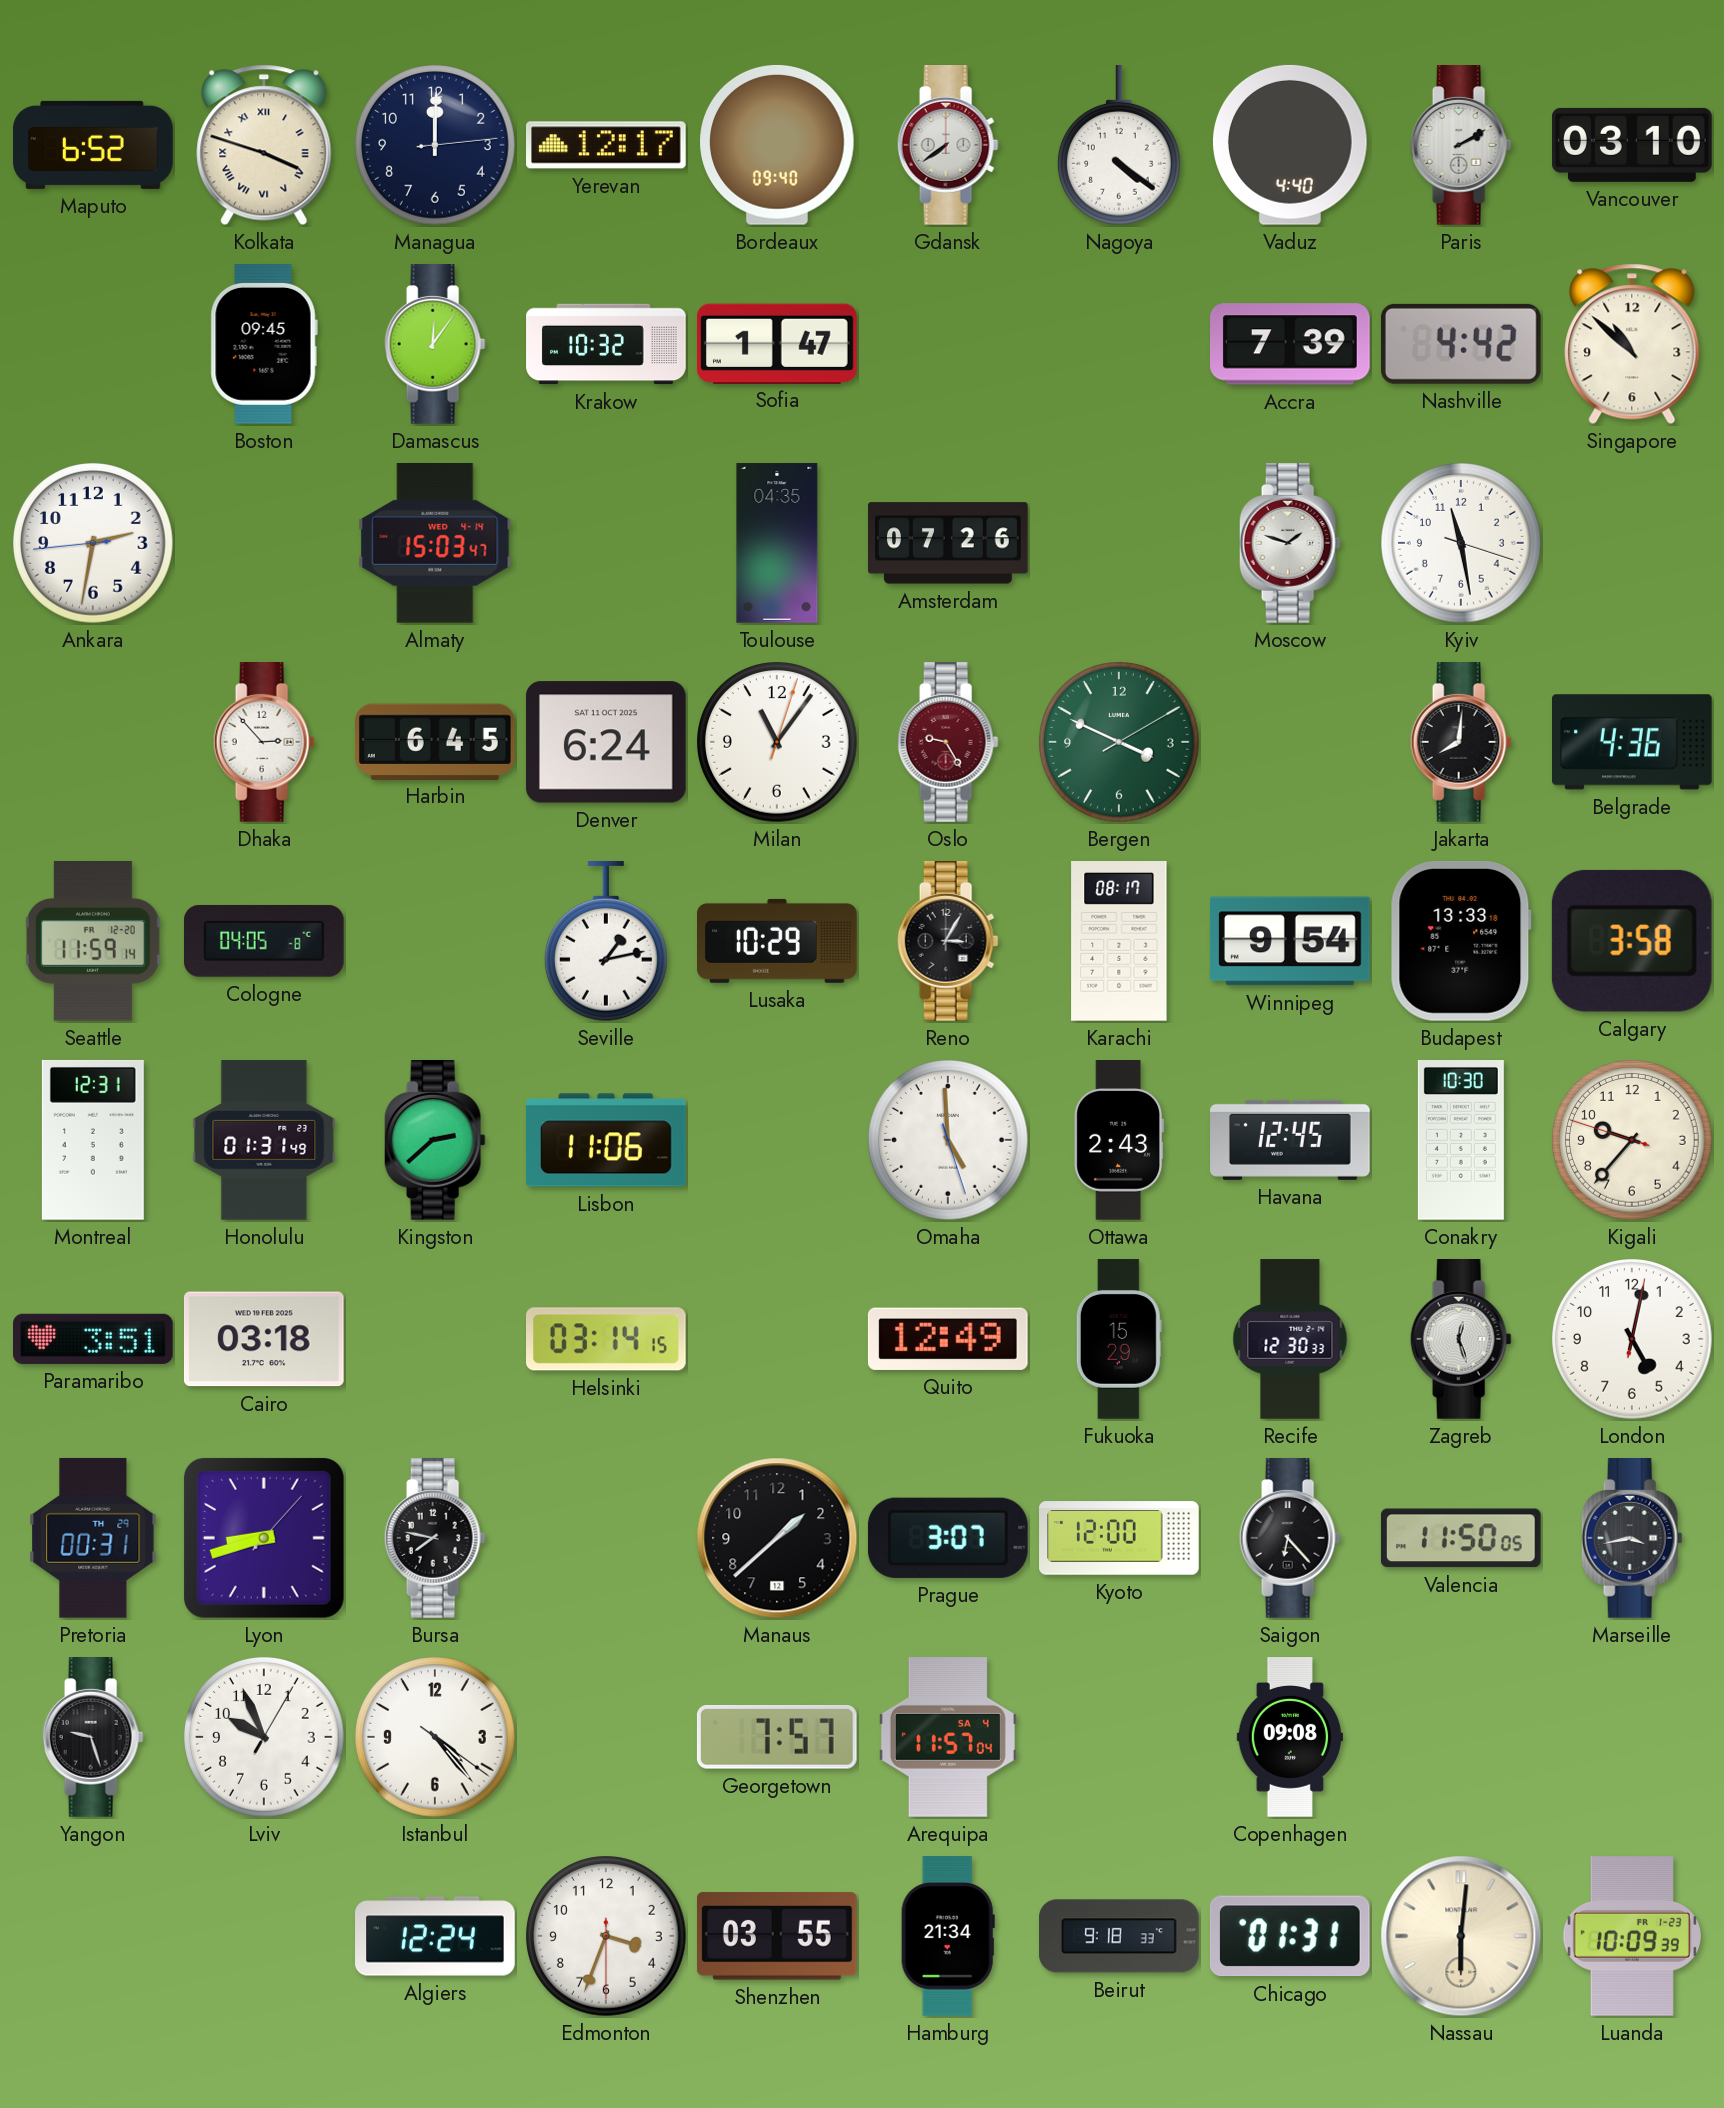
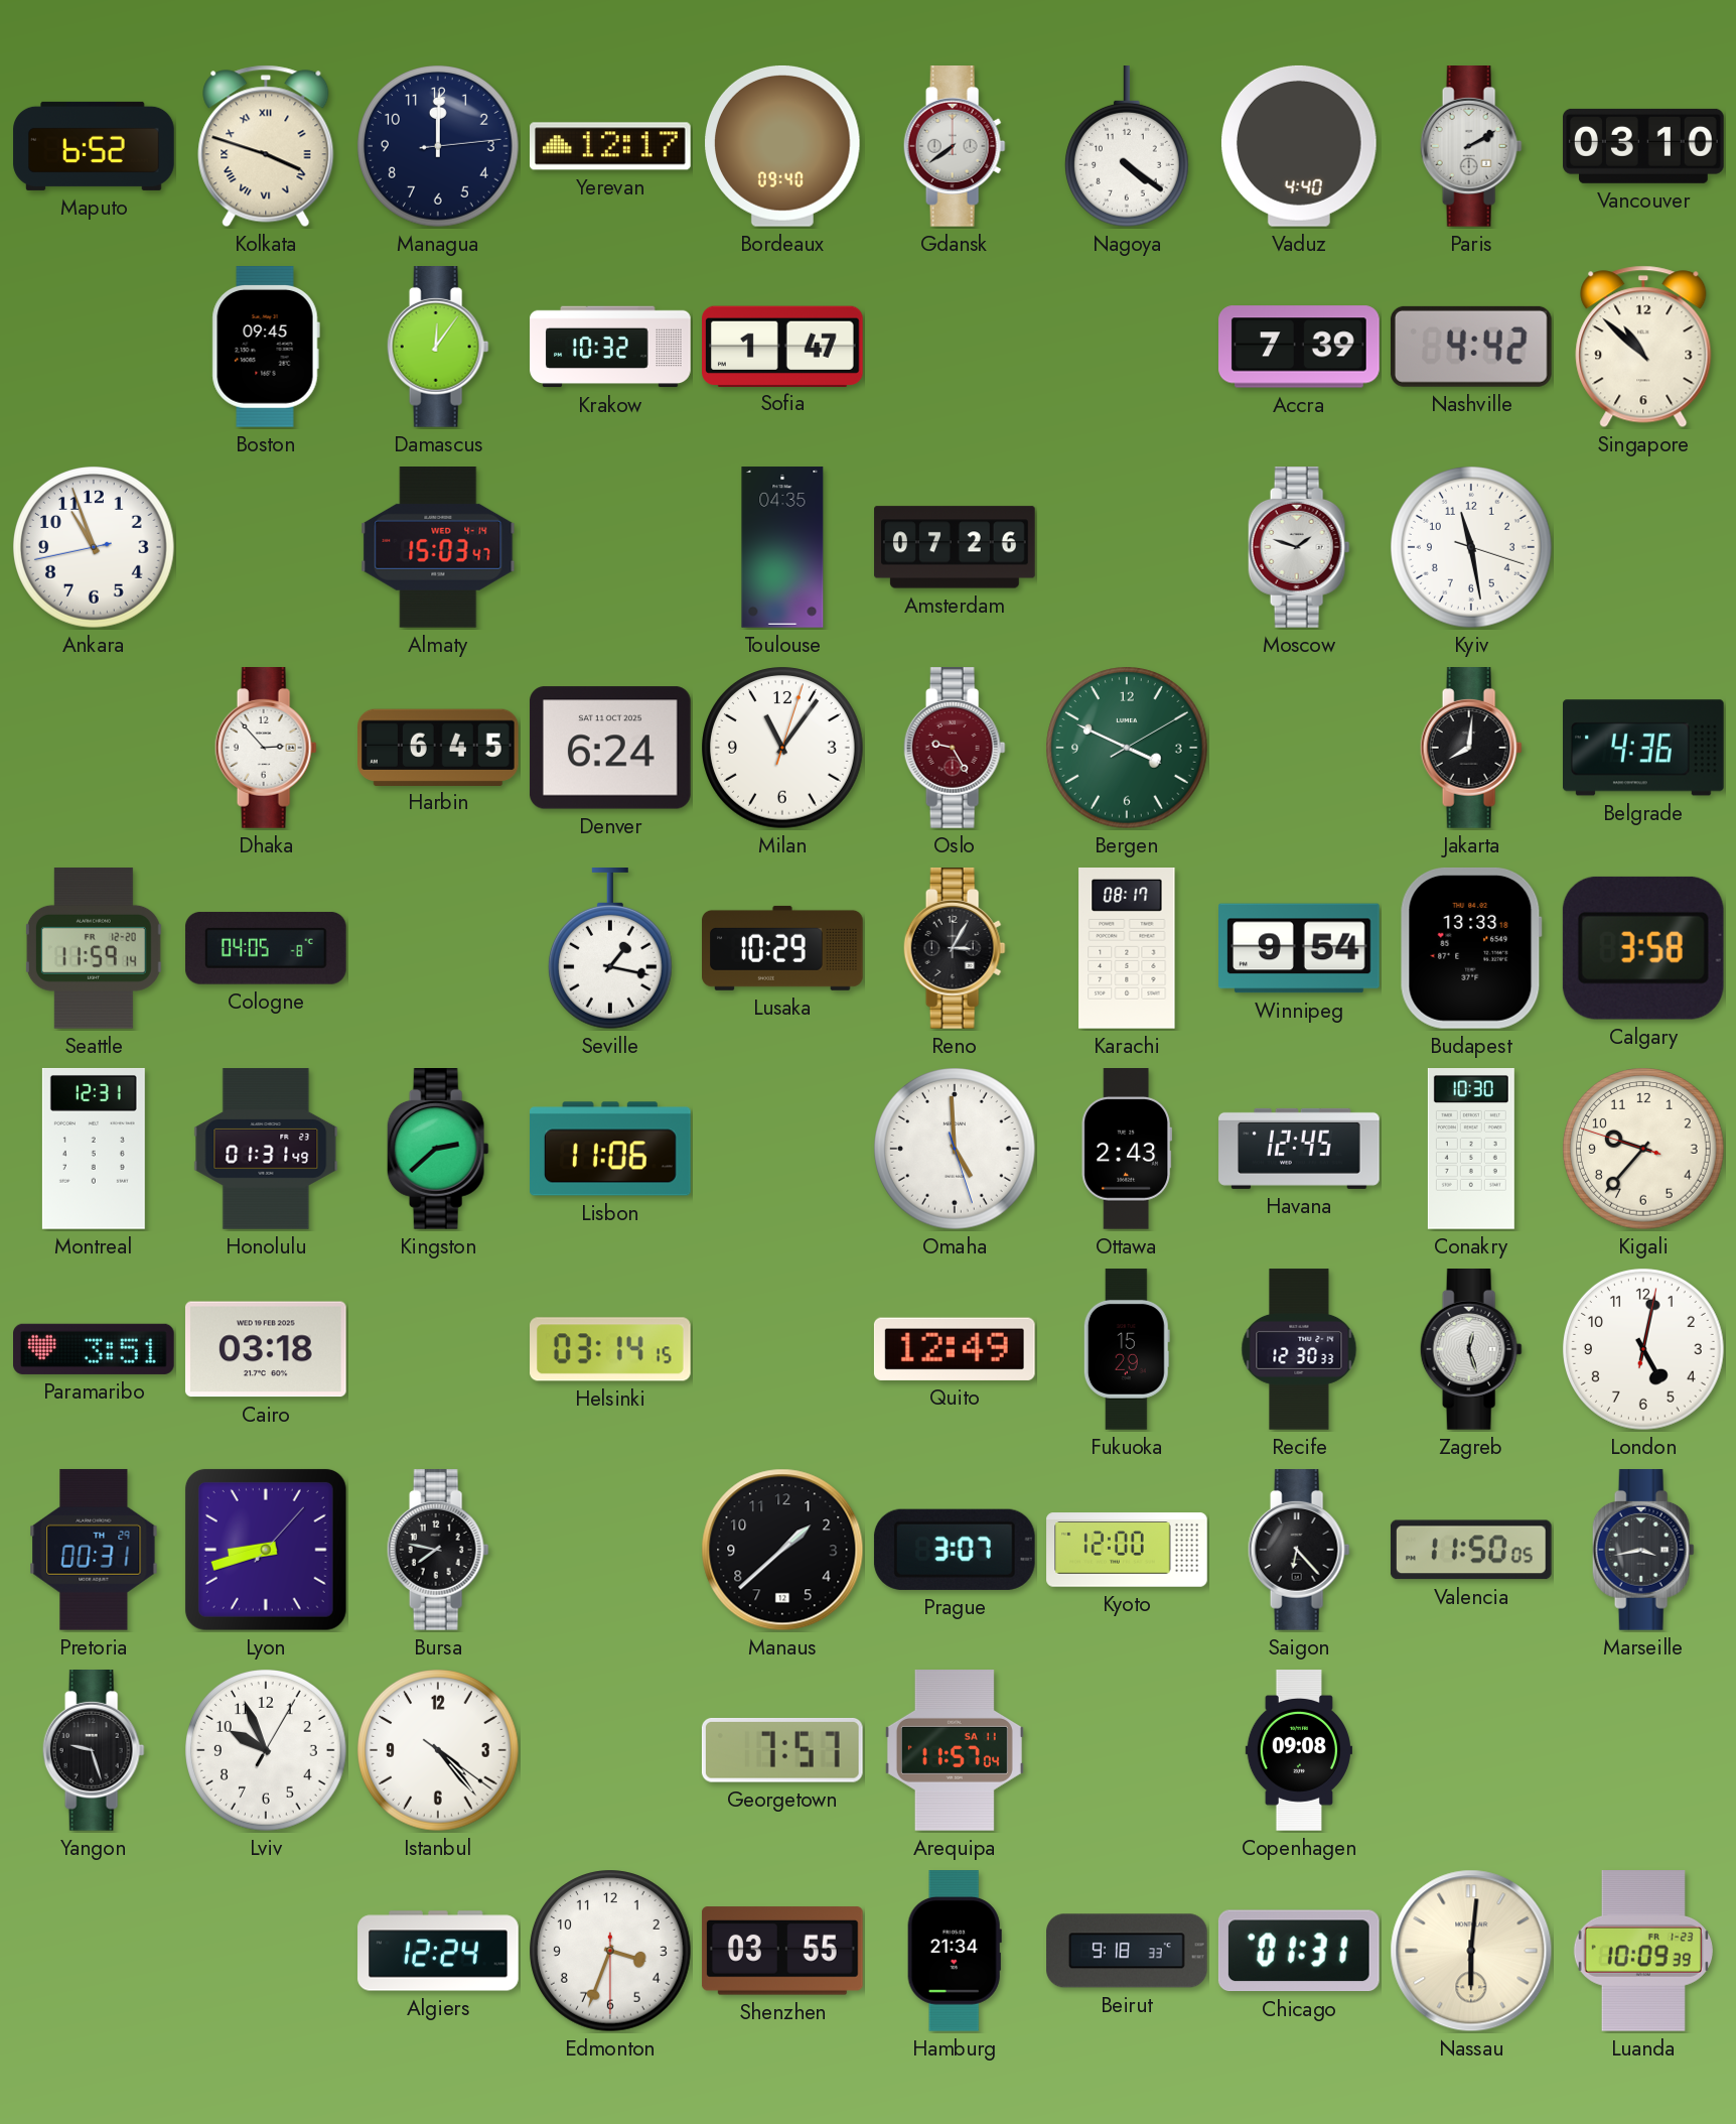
Ankara: 2:31 -> 10:56 (94, 547)
Seville: 1:13 -> 1:17 (610, 949)
Arequipa date: SA 4 -> SA 11 (955, 1750)
